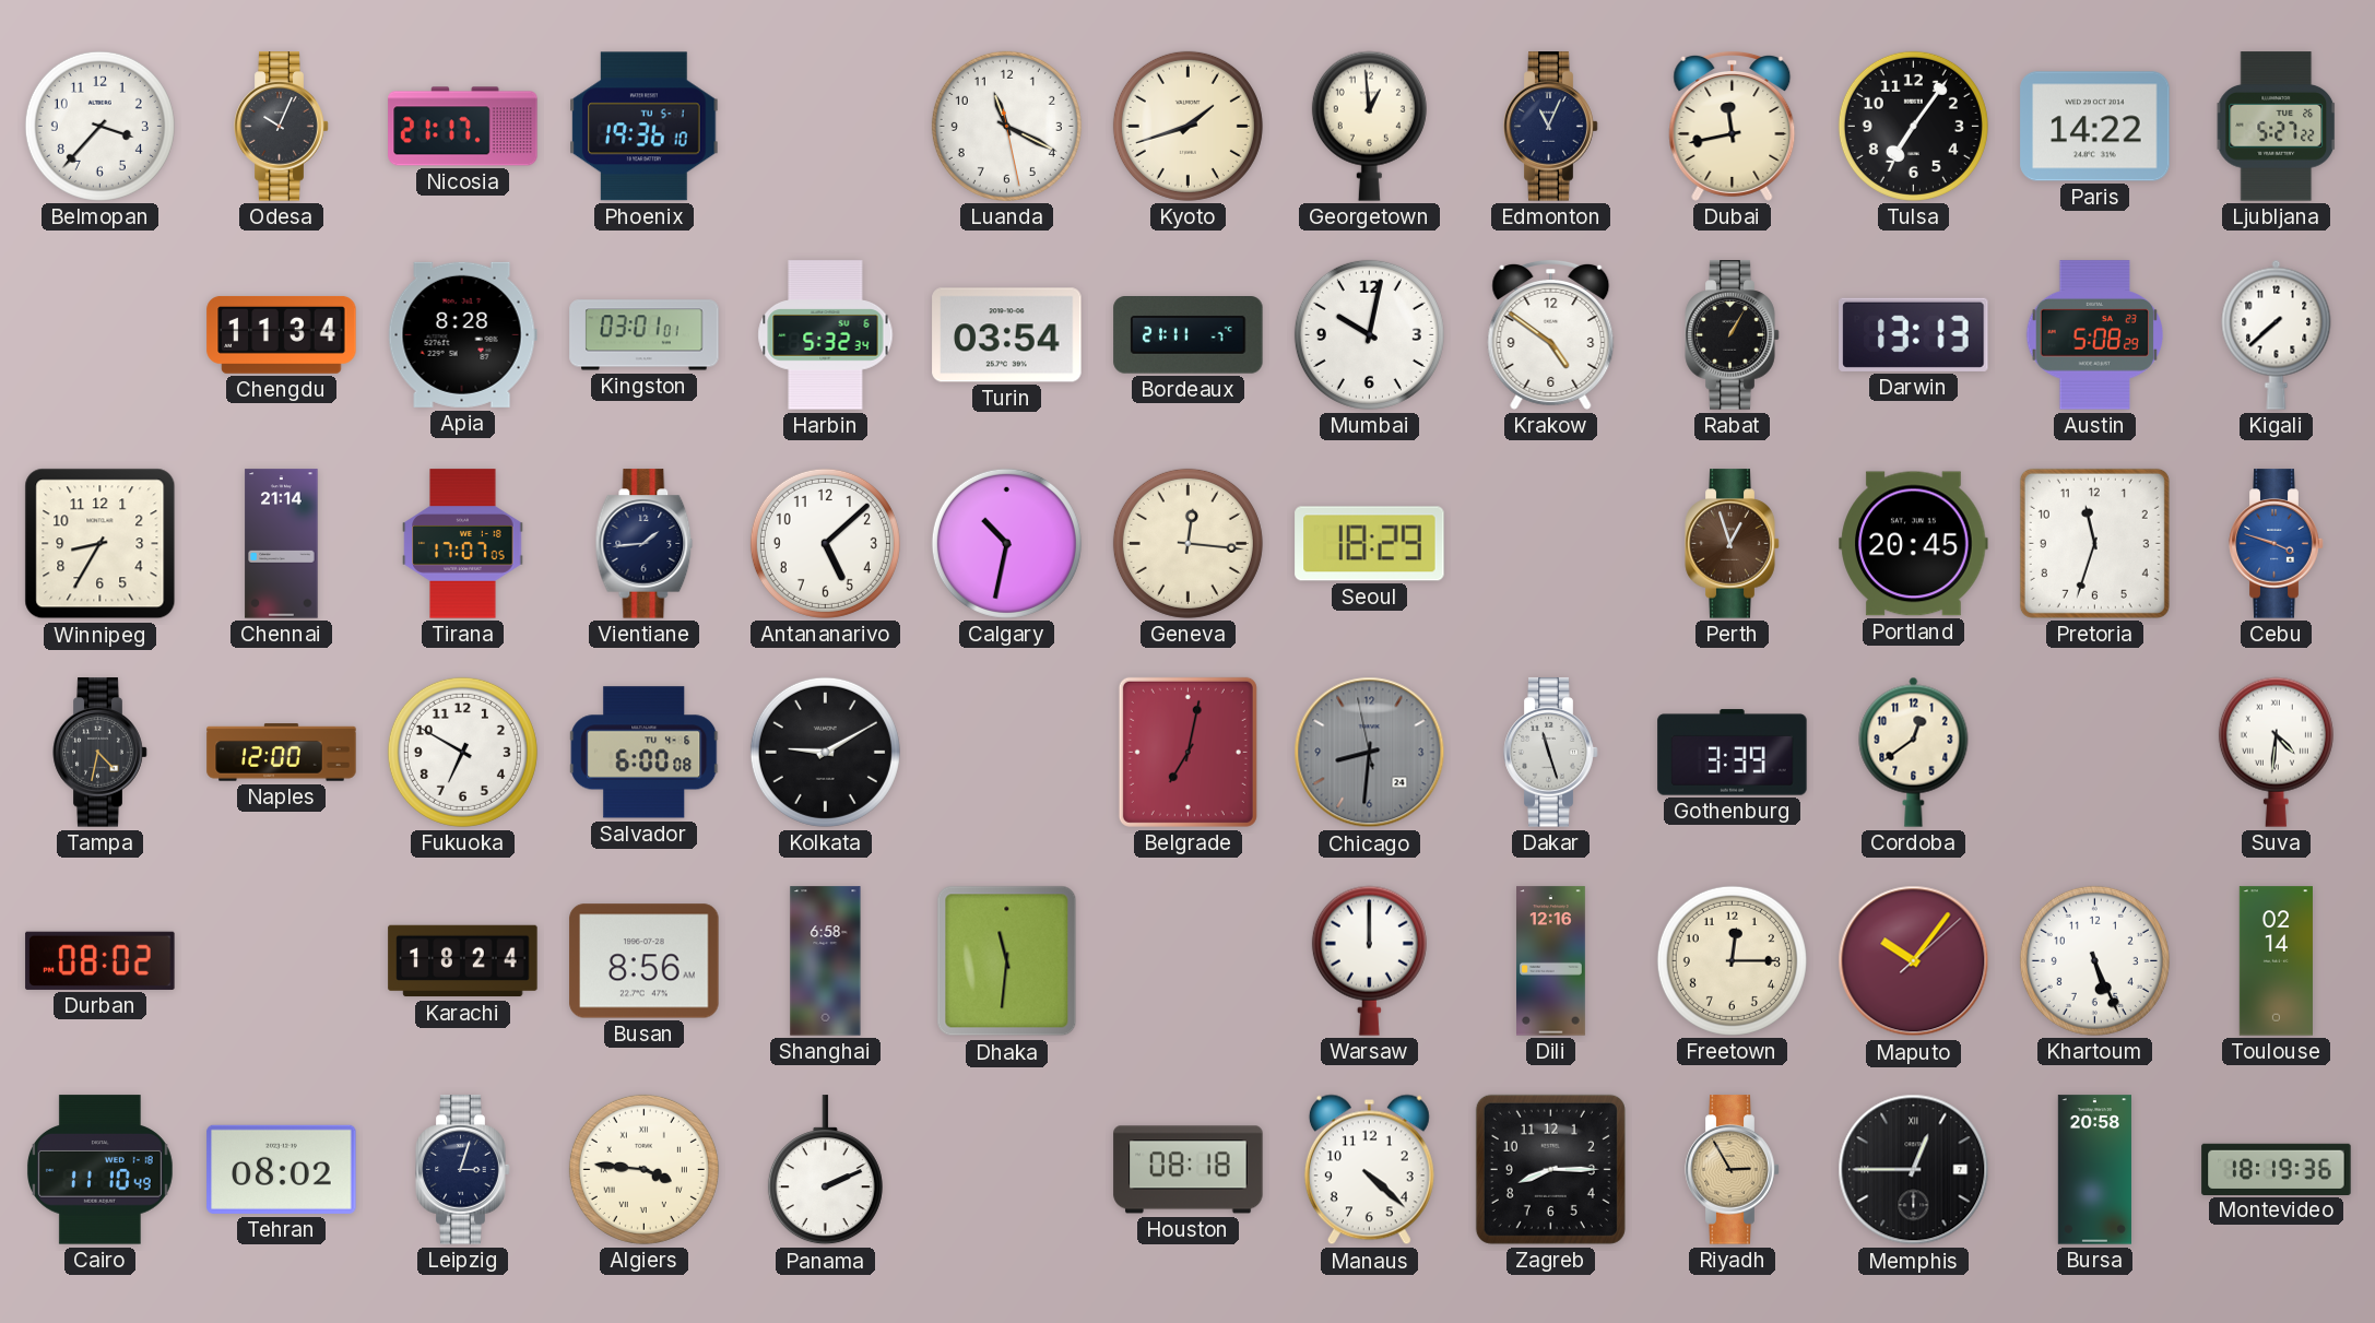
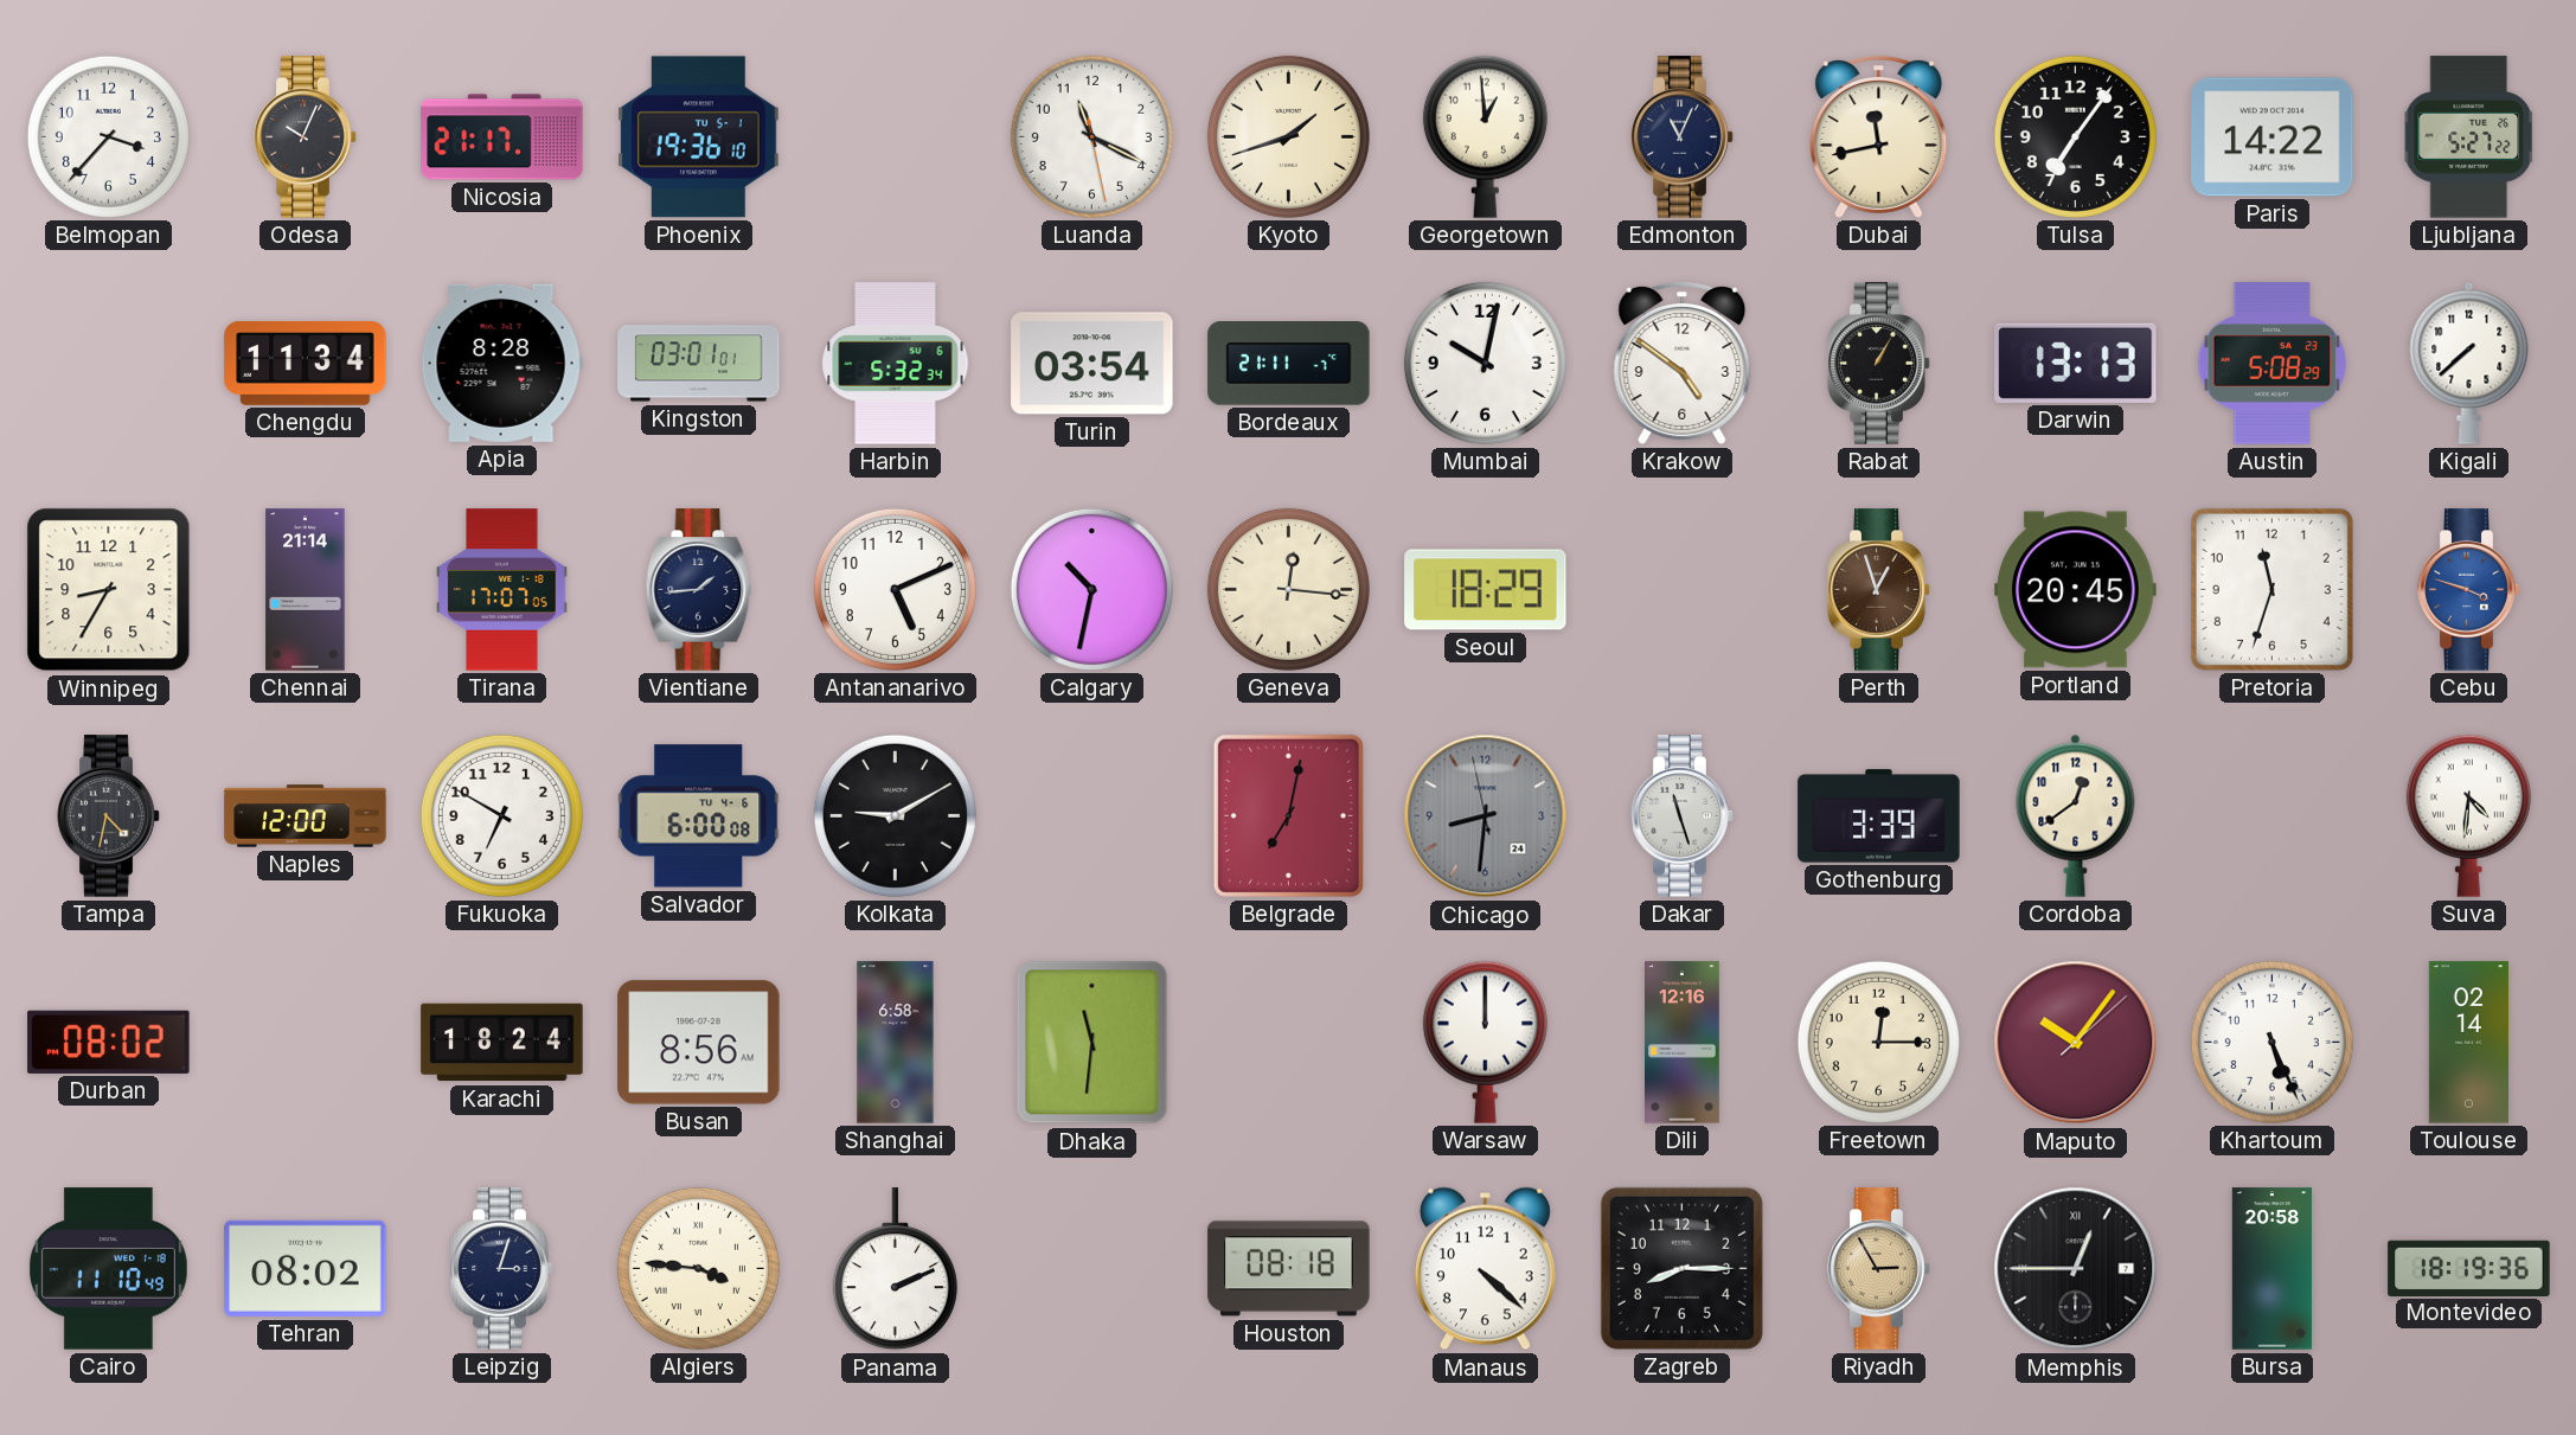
Antananarivo: 5:08 -> 5:11 (895, 589)
